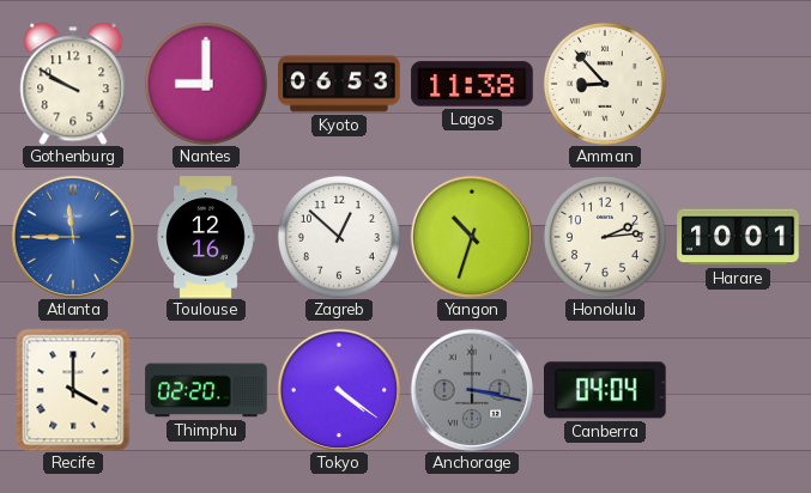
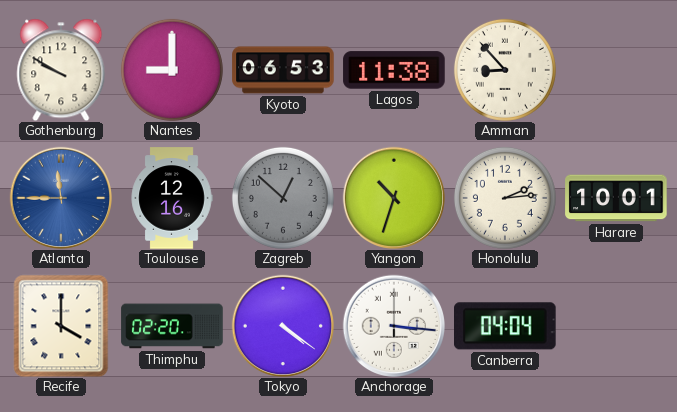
Zagreb dial: white -> grey (283, 198)
Anchorage: 3:17 -> 3:16 (393, 325)
Anchorage dial: grey -> white (393, 325)
